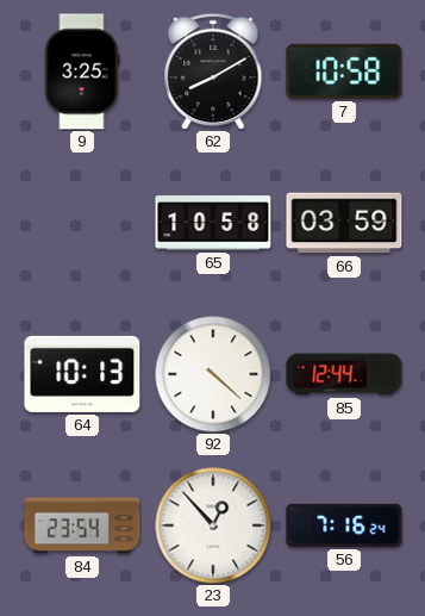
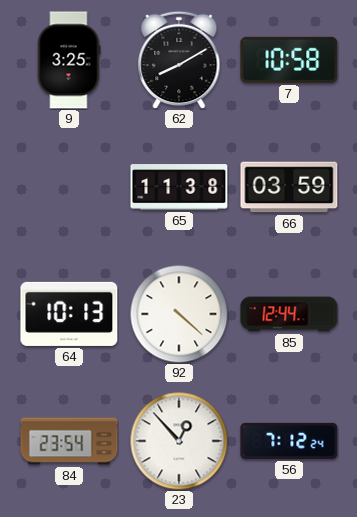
65: 10:58 -> 11:38 (179, 187)
56: 7:16 -> 7:12 (289, 441)
